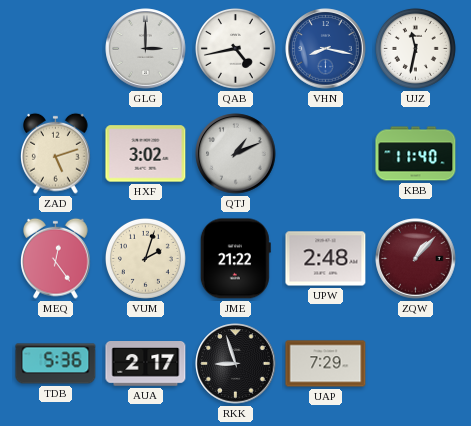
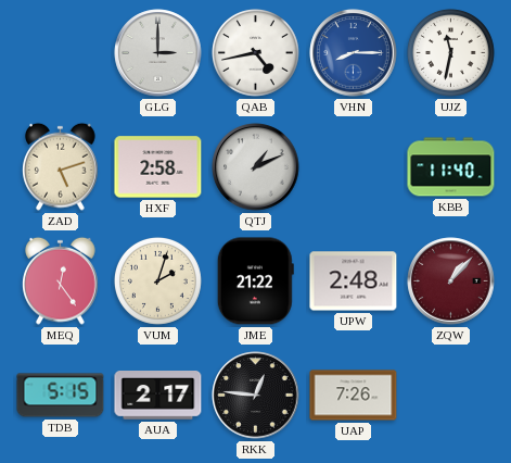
VHN: 8:17 -> 8:15 (354, 53)
HXF: 3:02 -> 2:58 (158, 167)
TDB: 5:36 -> 5:15 (61, 396)
RKK: 8:57 -> 12:46 (256, 396)
UAP: 7:29 -> 7:26 (354, 396)
